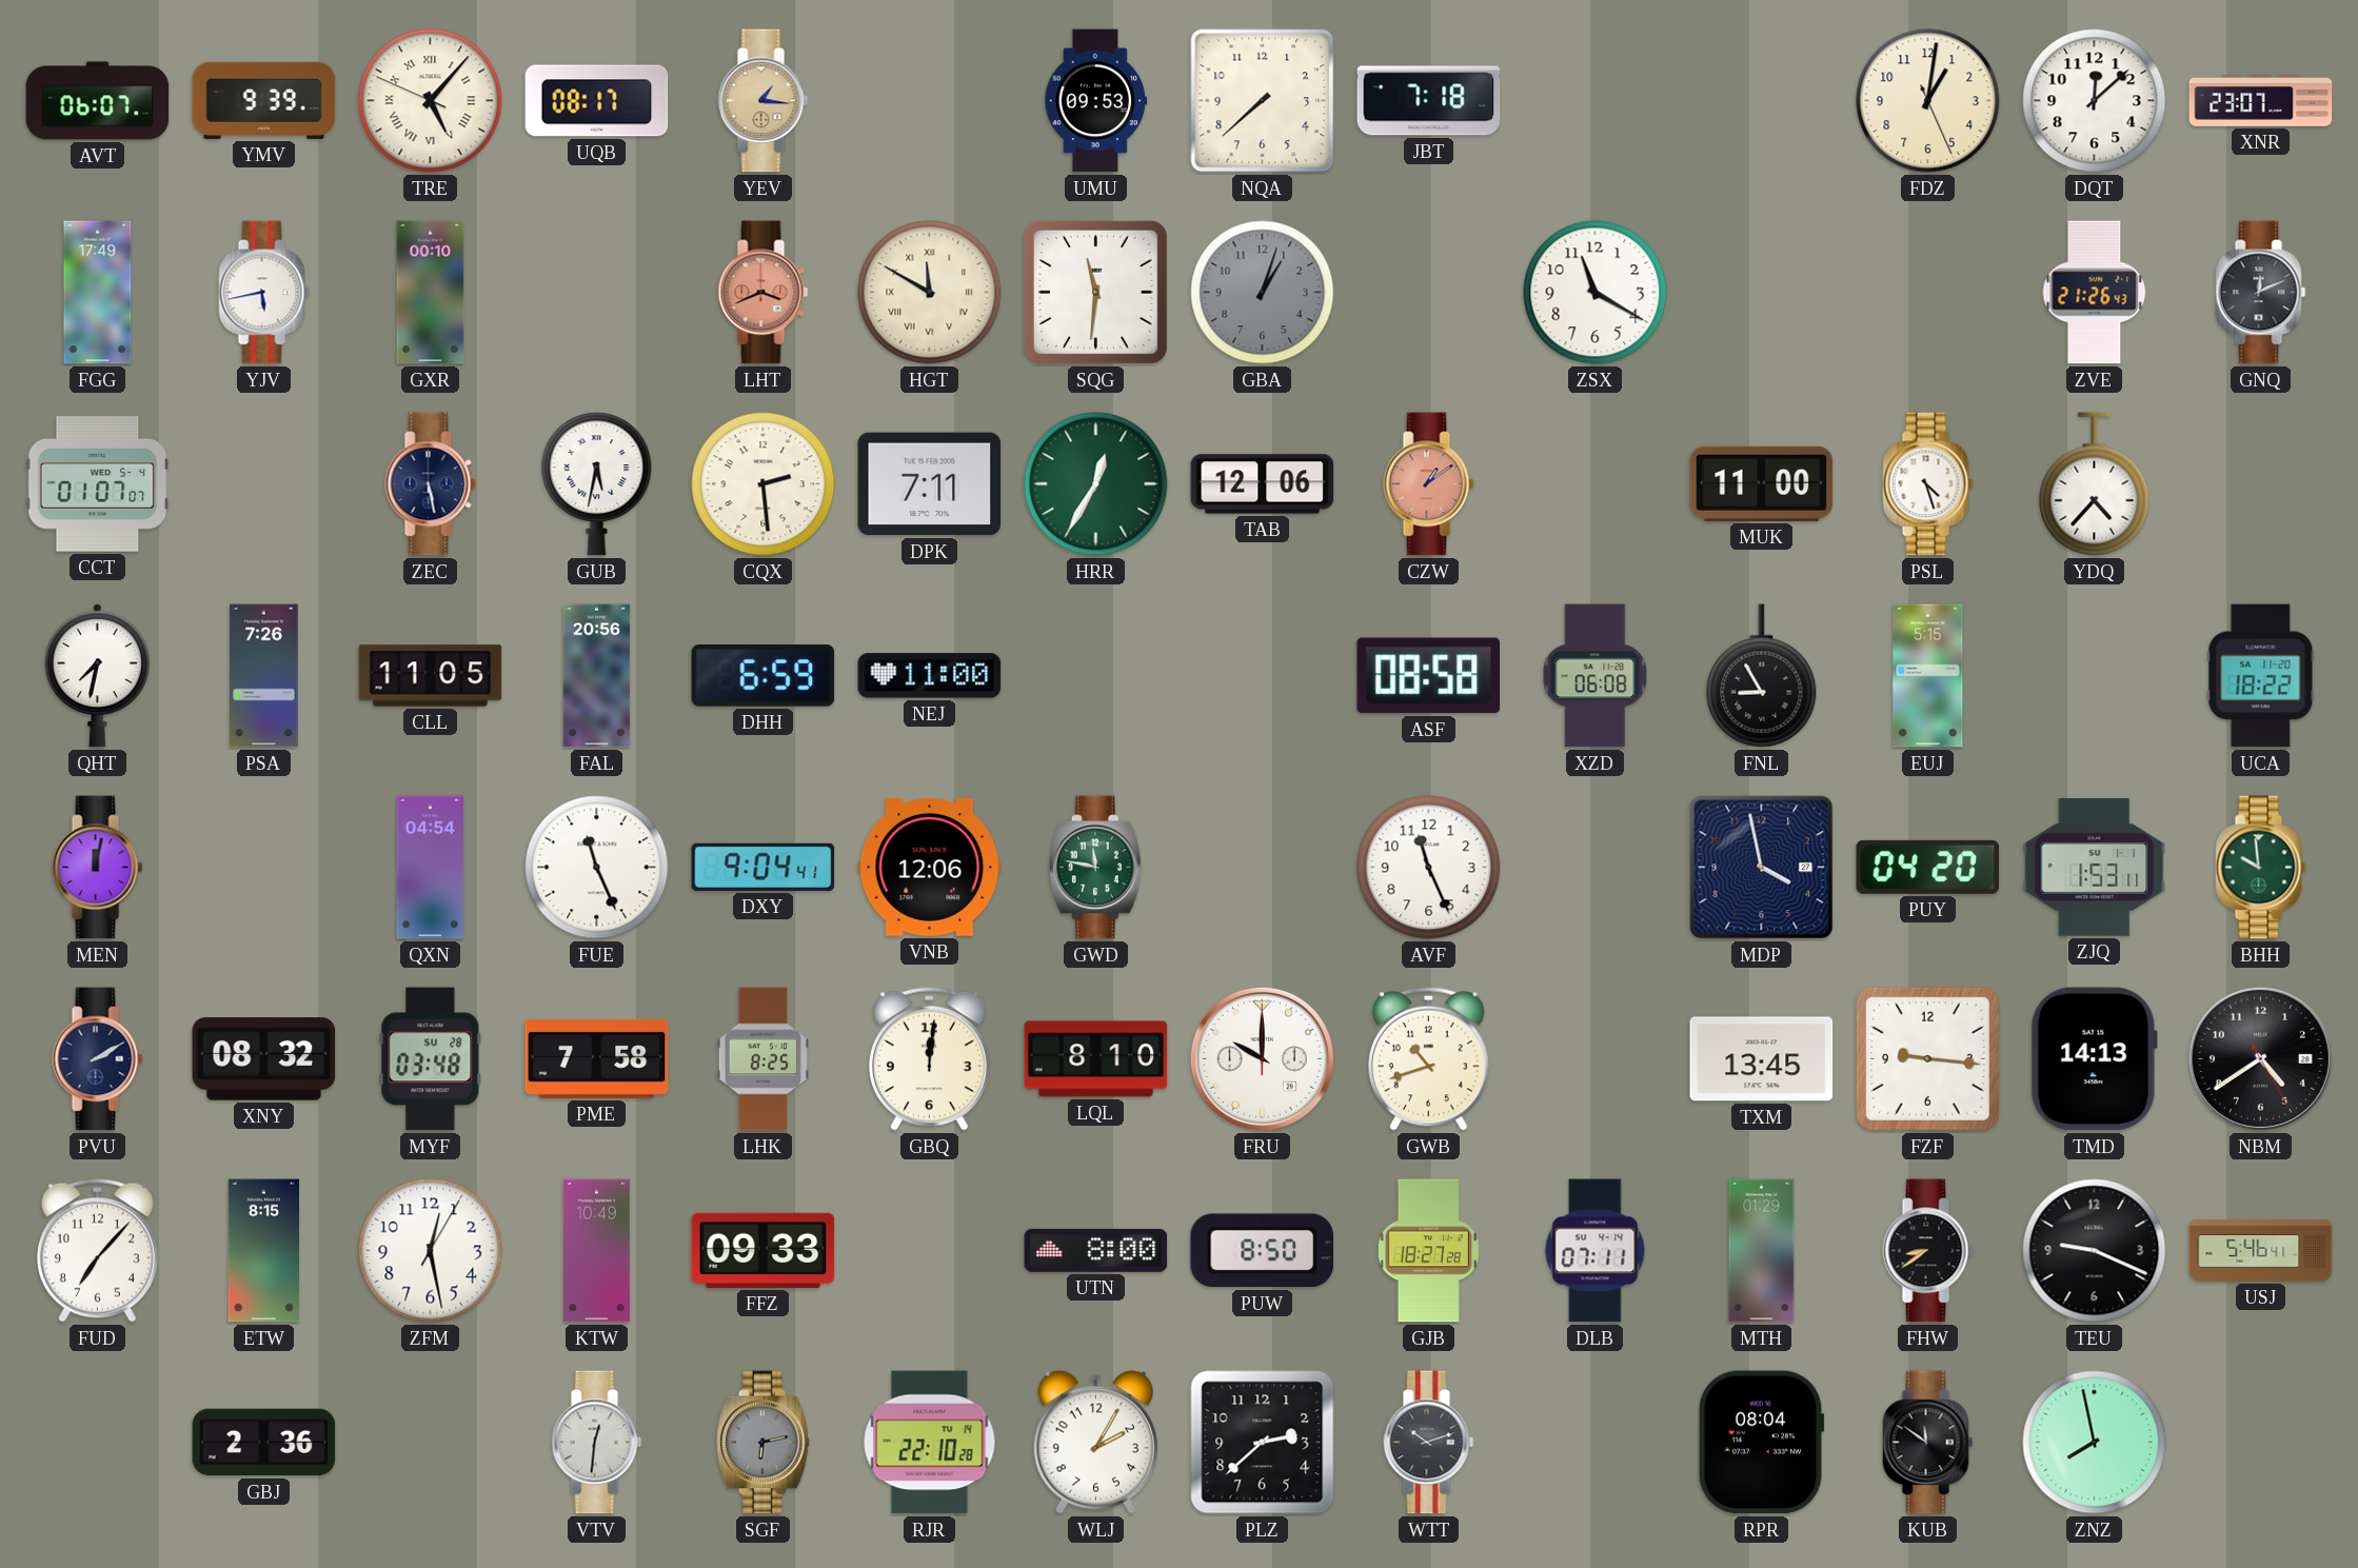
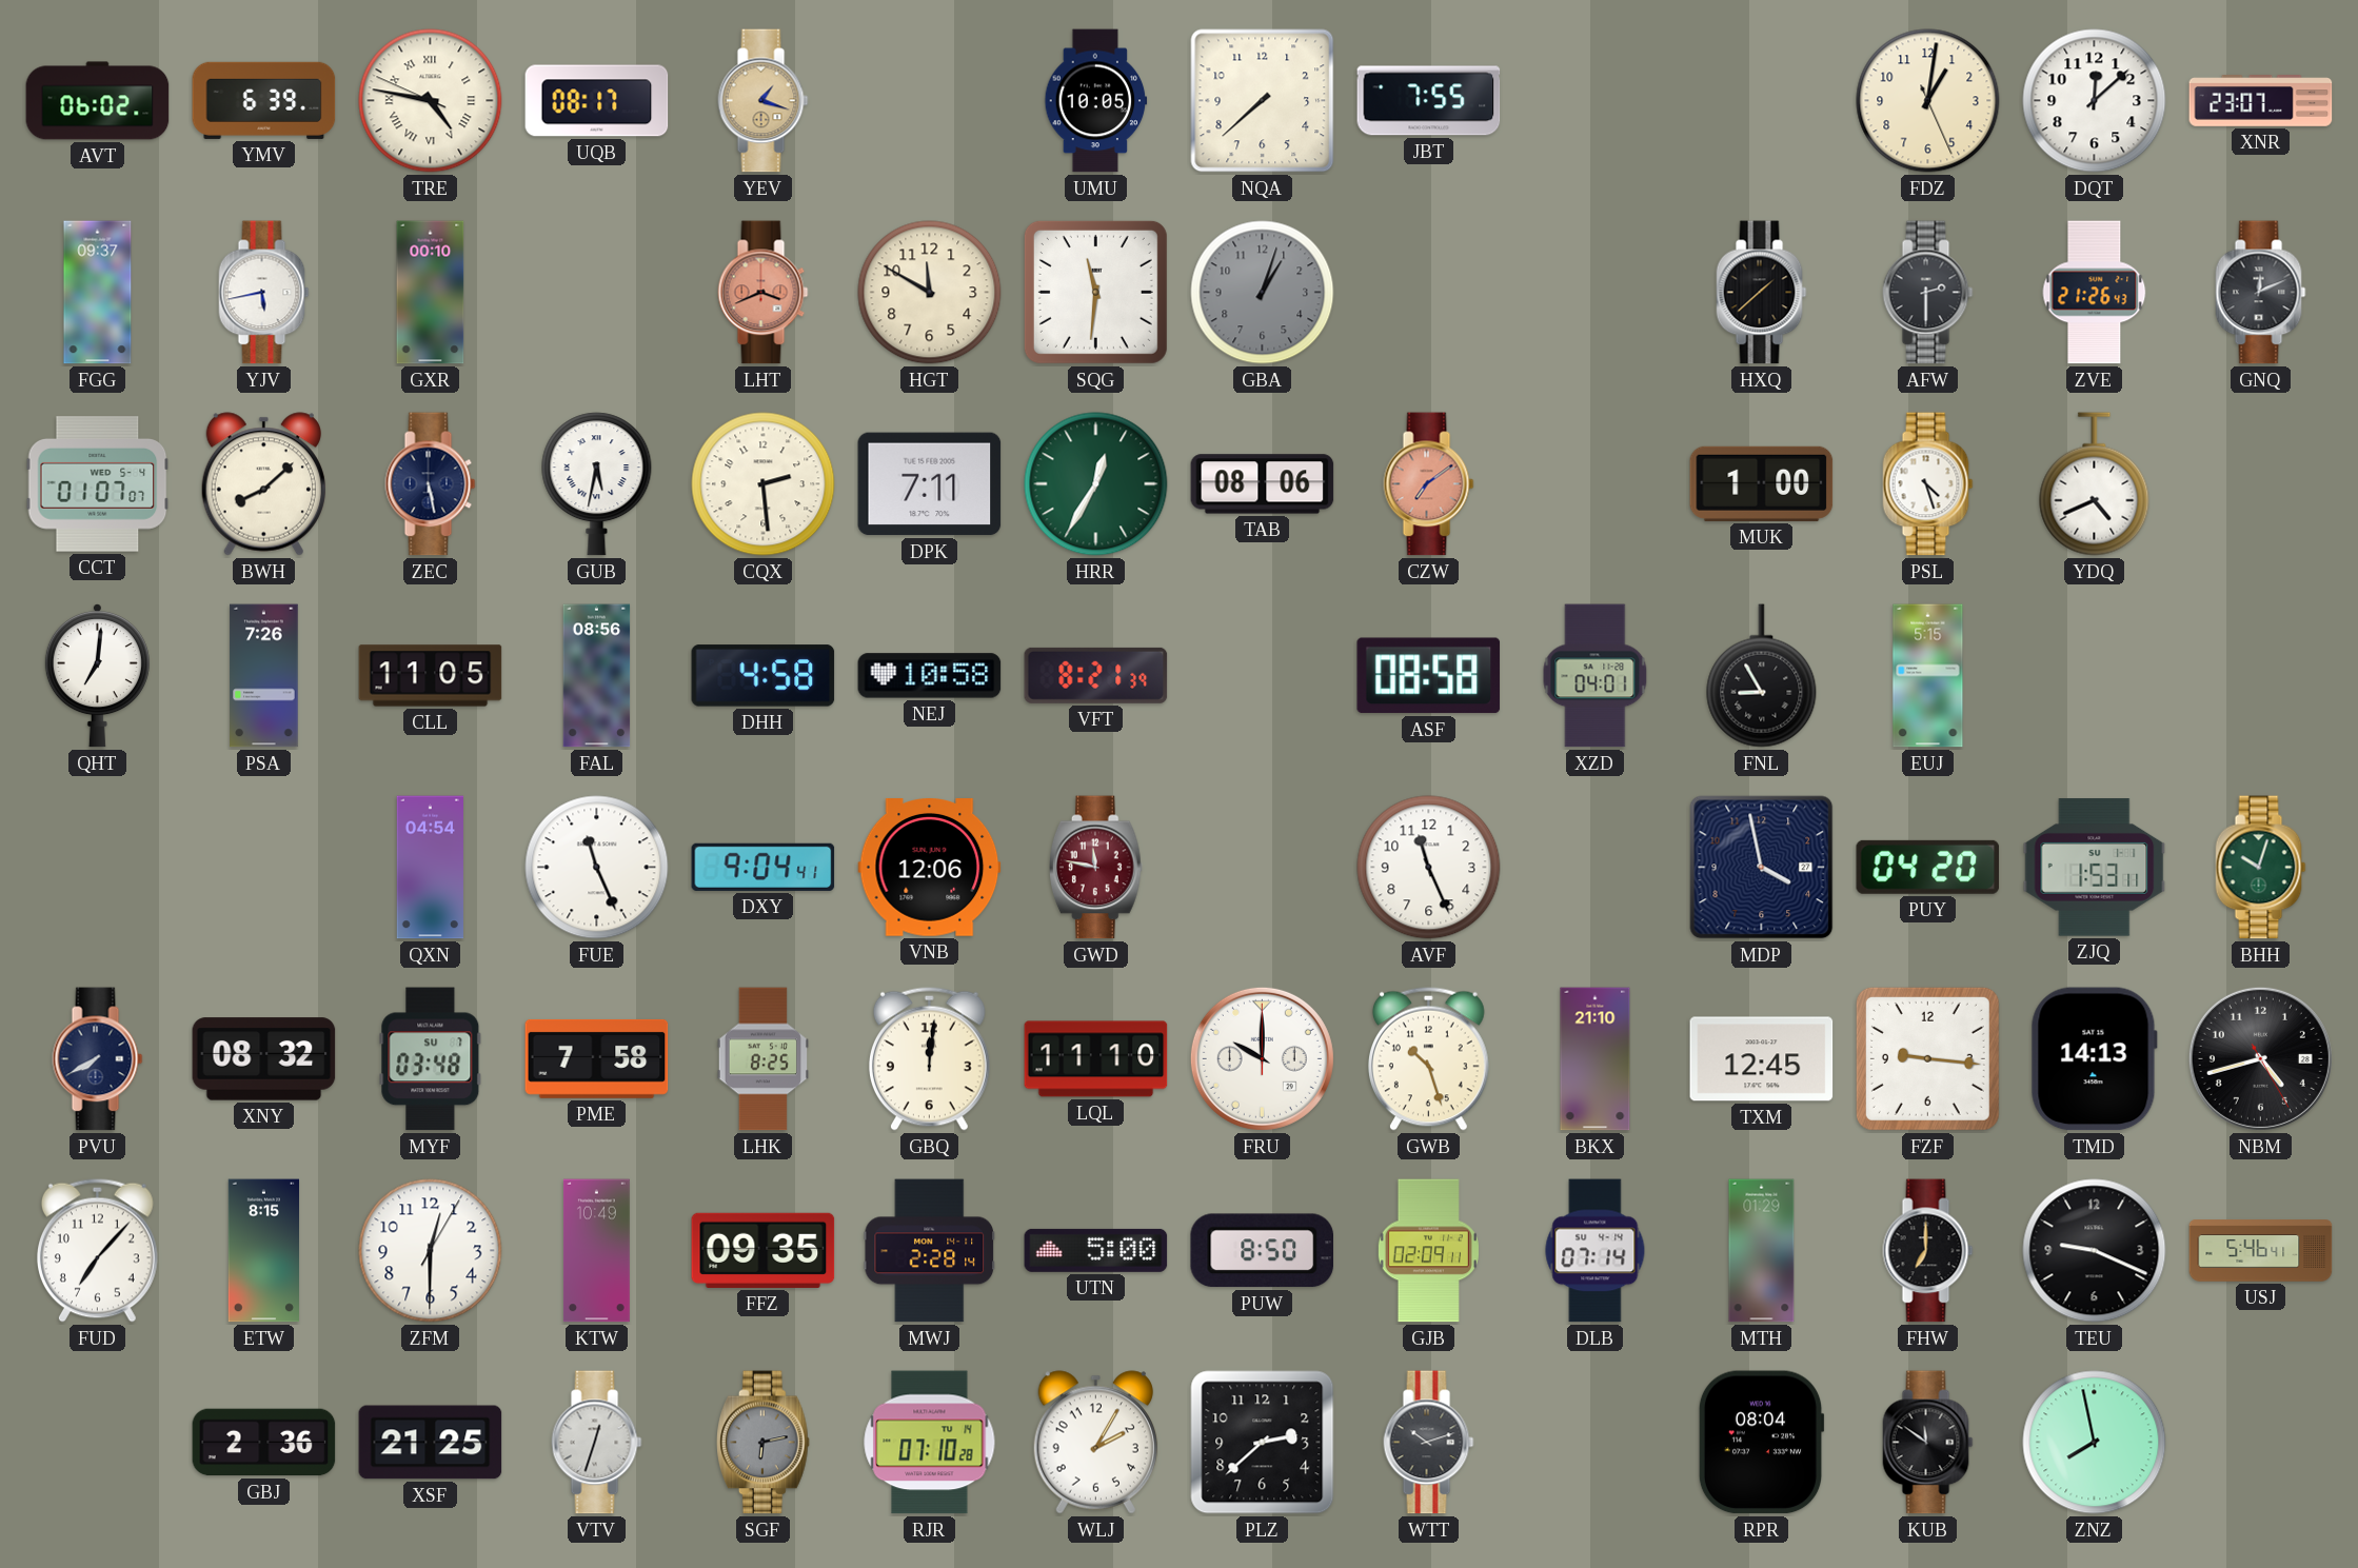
AVT: 06:07 -> 06:02 (98, 101)
YMV: 9:39 -> 6:39 (264, 100)
TRE: 5:06 -> 4:46 (431, 101)
YEV: 1:16 -> 1:18 (764, 101)
UMU: 09:53 -> 10:05 (1096, 101)
JBT: 7:18 -> 7:55 (1429, 101)
FGG: 17:49 -> 09:37 (98, 293)
HGT numerals: Roman -> Arabic (930, 293)
ZSX: 11:20 -> none (1596, 293)
HXQ: none -> 1:38 (1762, 293)
AFW: none -> 2:30 (1928, 293)
BWH: none -> 8:08 (263, 484)
TAB: 12:06 -> 08:06 (1263, 484)
CZW: 1:09 -> 7:09 (1429, 484)
MUK: 11:00 -> 1:00 (1762, 483)
YDQ: 4:37 -> 4:41 (2095, 484)
QHT: 7:32 -> 7:01 (97, 676)
FAL: 20:56 -> 08:56 (597, 676)
DHH: 6:59 -> 4:58 (764, 676)
NEJ: 11:00 -> 10:58 (930, 676)
VFT: none -> 8:21 (1096, 675)
XZD: 06:08 -> 04:01 (1596, 676)
UCA: 18:22 -> none (2261, 676)
MEN: 12:02 -> none (98, 868)
GWD dial: green -> burgundy (1096, 868)
BHH: 9:59 -> 10:03 (2261, 868)
PVU: 2:10 -> 7:40 (98, 1059)
MYF date: SU 28 -> SU 7 (431, 1059)
LQL: 8:10 -> 11:10 (1096, 1059)
GWB: 10:42 -> 10:27 (1428, 1058)
BKX: none -> 21:10 (1596, 1059)
TXM: 13:45 -> 12:45 (1762, 1059)
NBM: 4:39 -> 4:42 (2260, 1058)
ZFM: 12:28 -> 12:30 (431, 1251)
FFZ: 09:33 -> 09:35 (764, 1250)
MWJ: none -> 2:28 (930, 1251)
UTN: 8:00 -> 5:00 (1096, 1250)
GJB: 18:27 -> 02:09 (1428, 1251)
DLB: 07:11 -> 07:14 (1596, 1251)
FHW: 8:39 -> 7:00 (1928, 1251)
XSF: none -> 21:25 (431, 1443)
VTV: 12:31 -> 12:33 (597, 1443)
RJR: 22:10 -> 07:10 (930, 1443)
